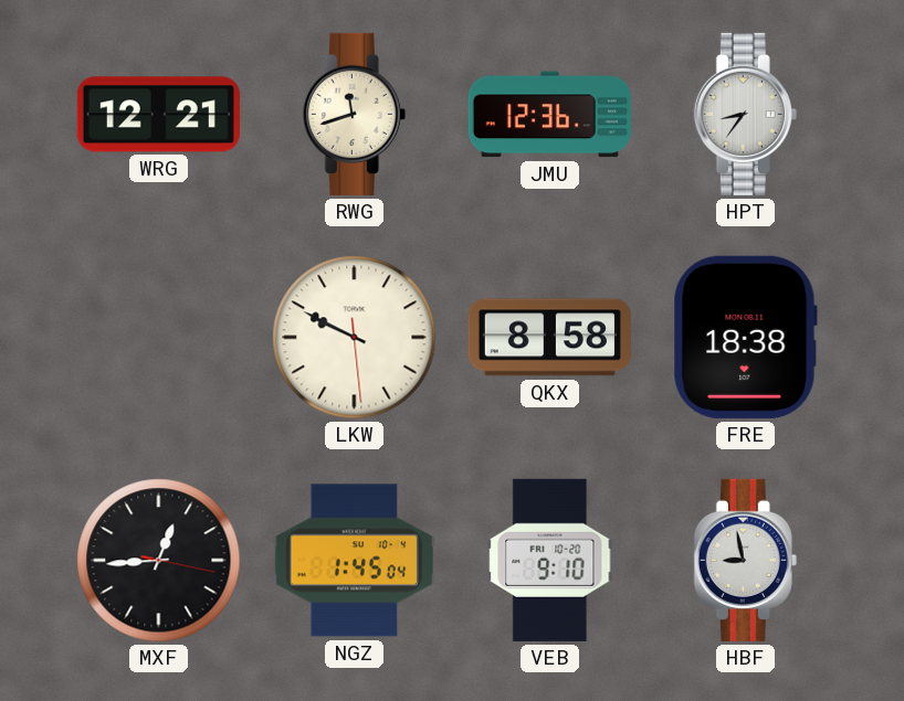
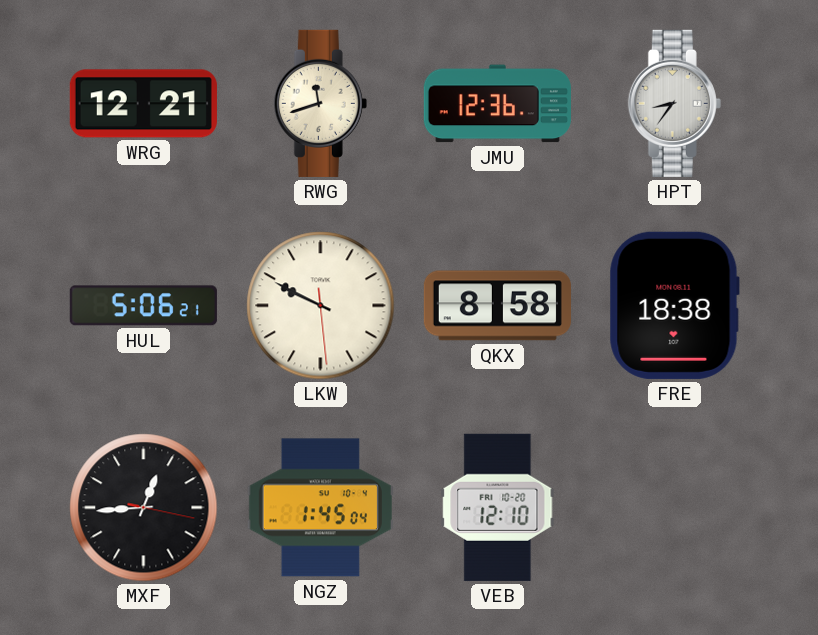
HUL: none -> 5:06 (143, 306)
VEB: 9:10 -> 12:10 (498, 507)
HBF: 8:58 -> none (745, 560)
